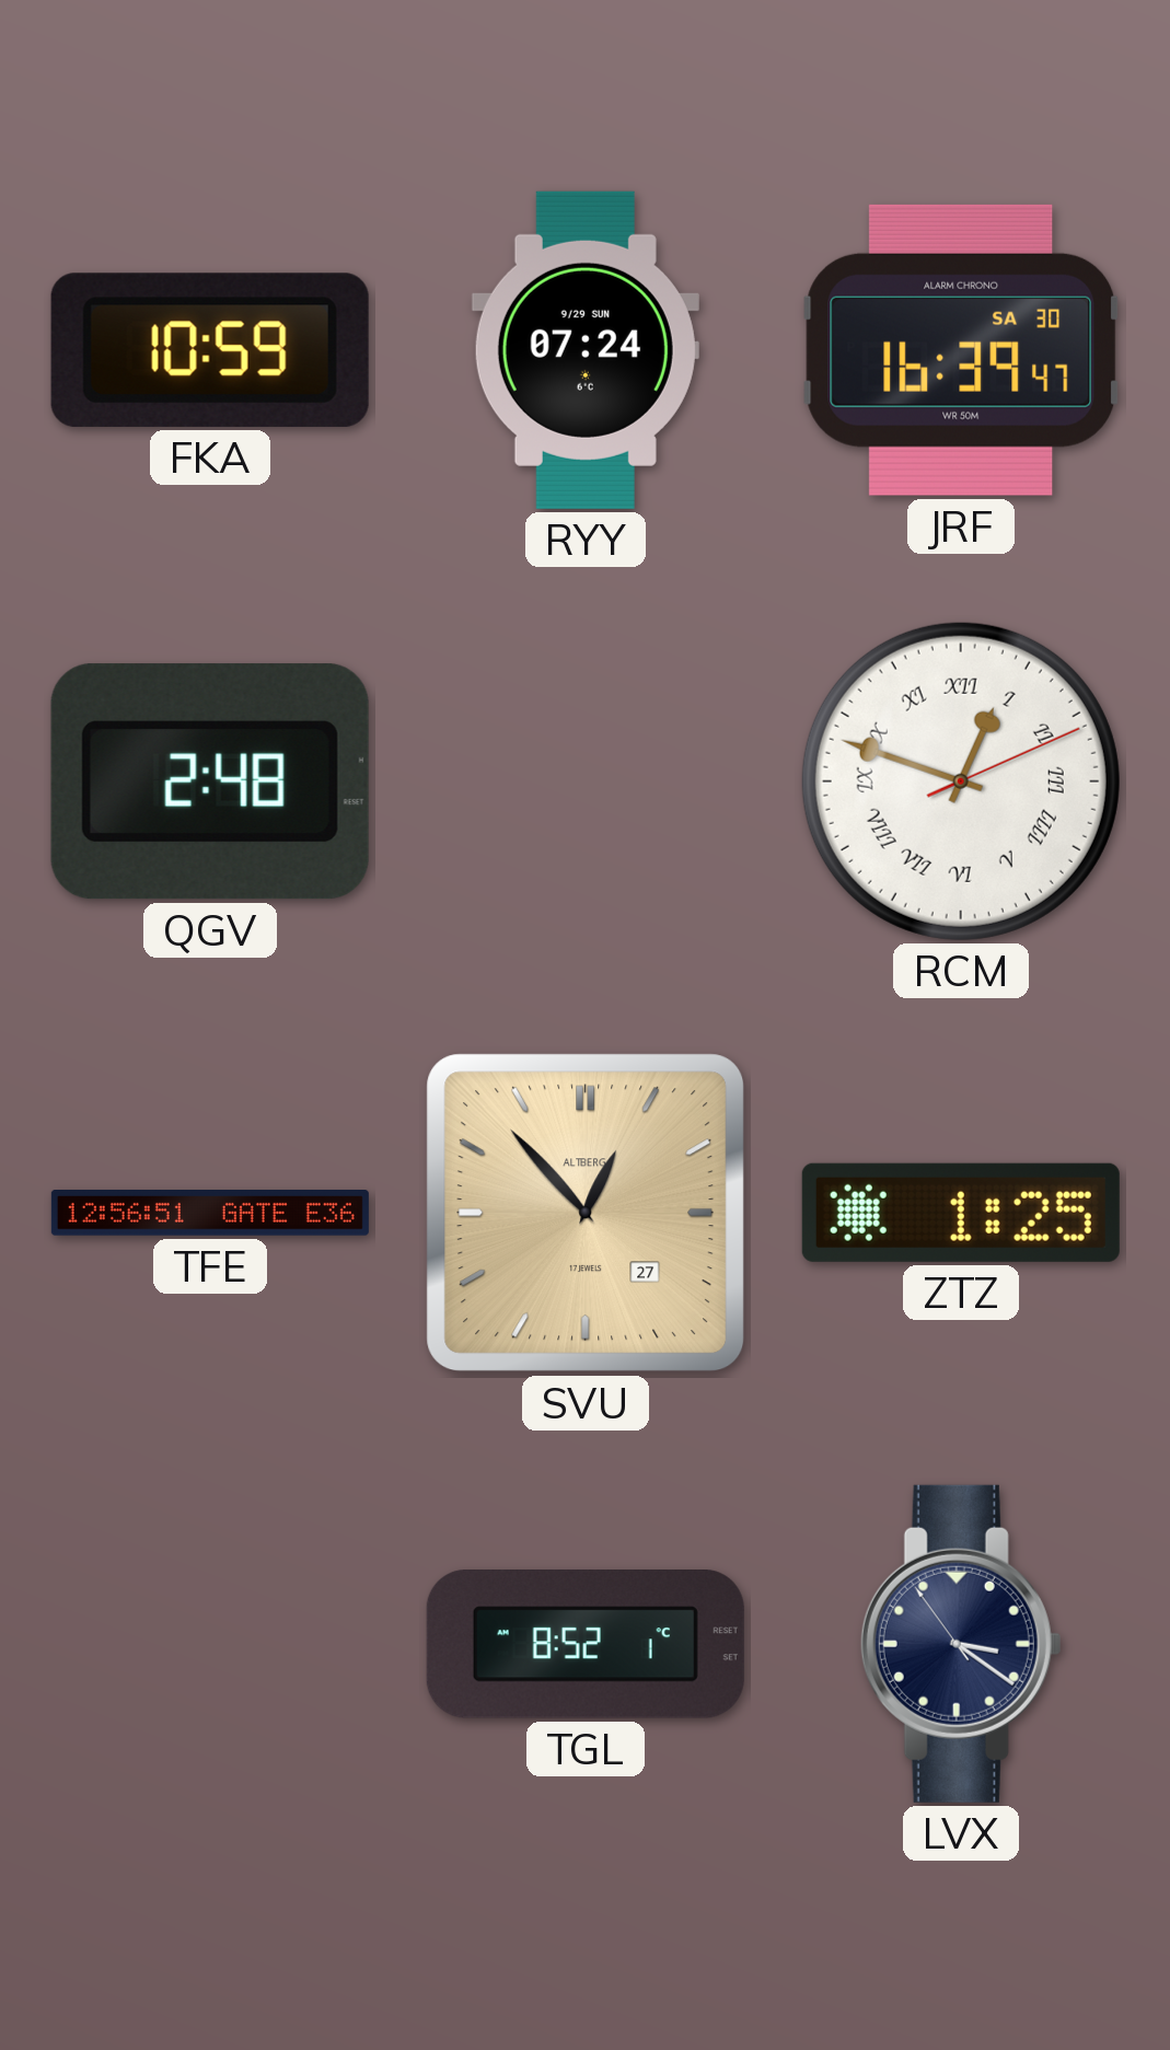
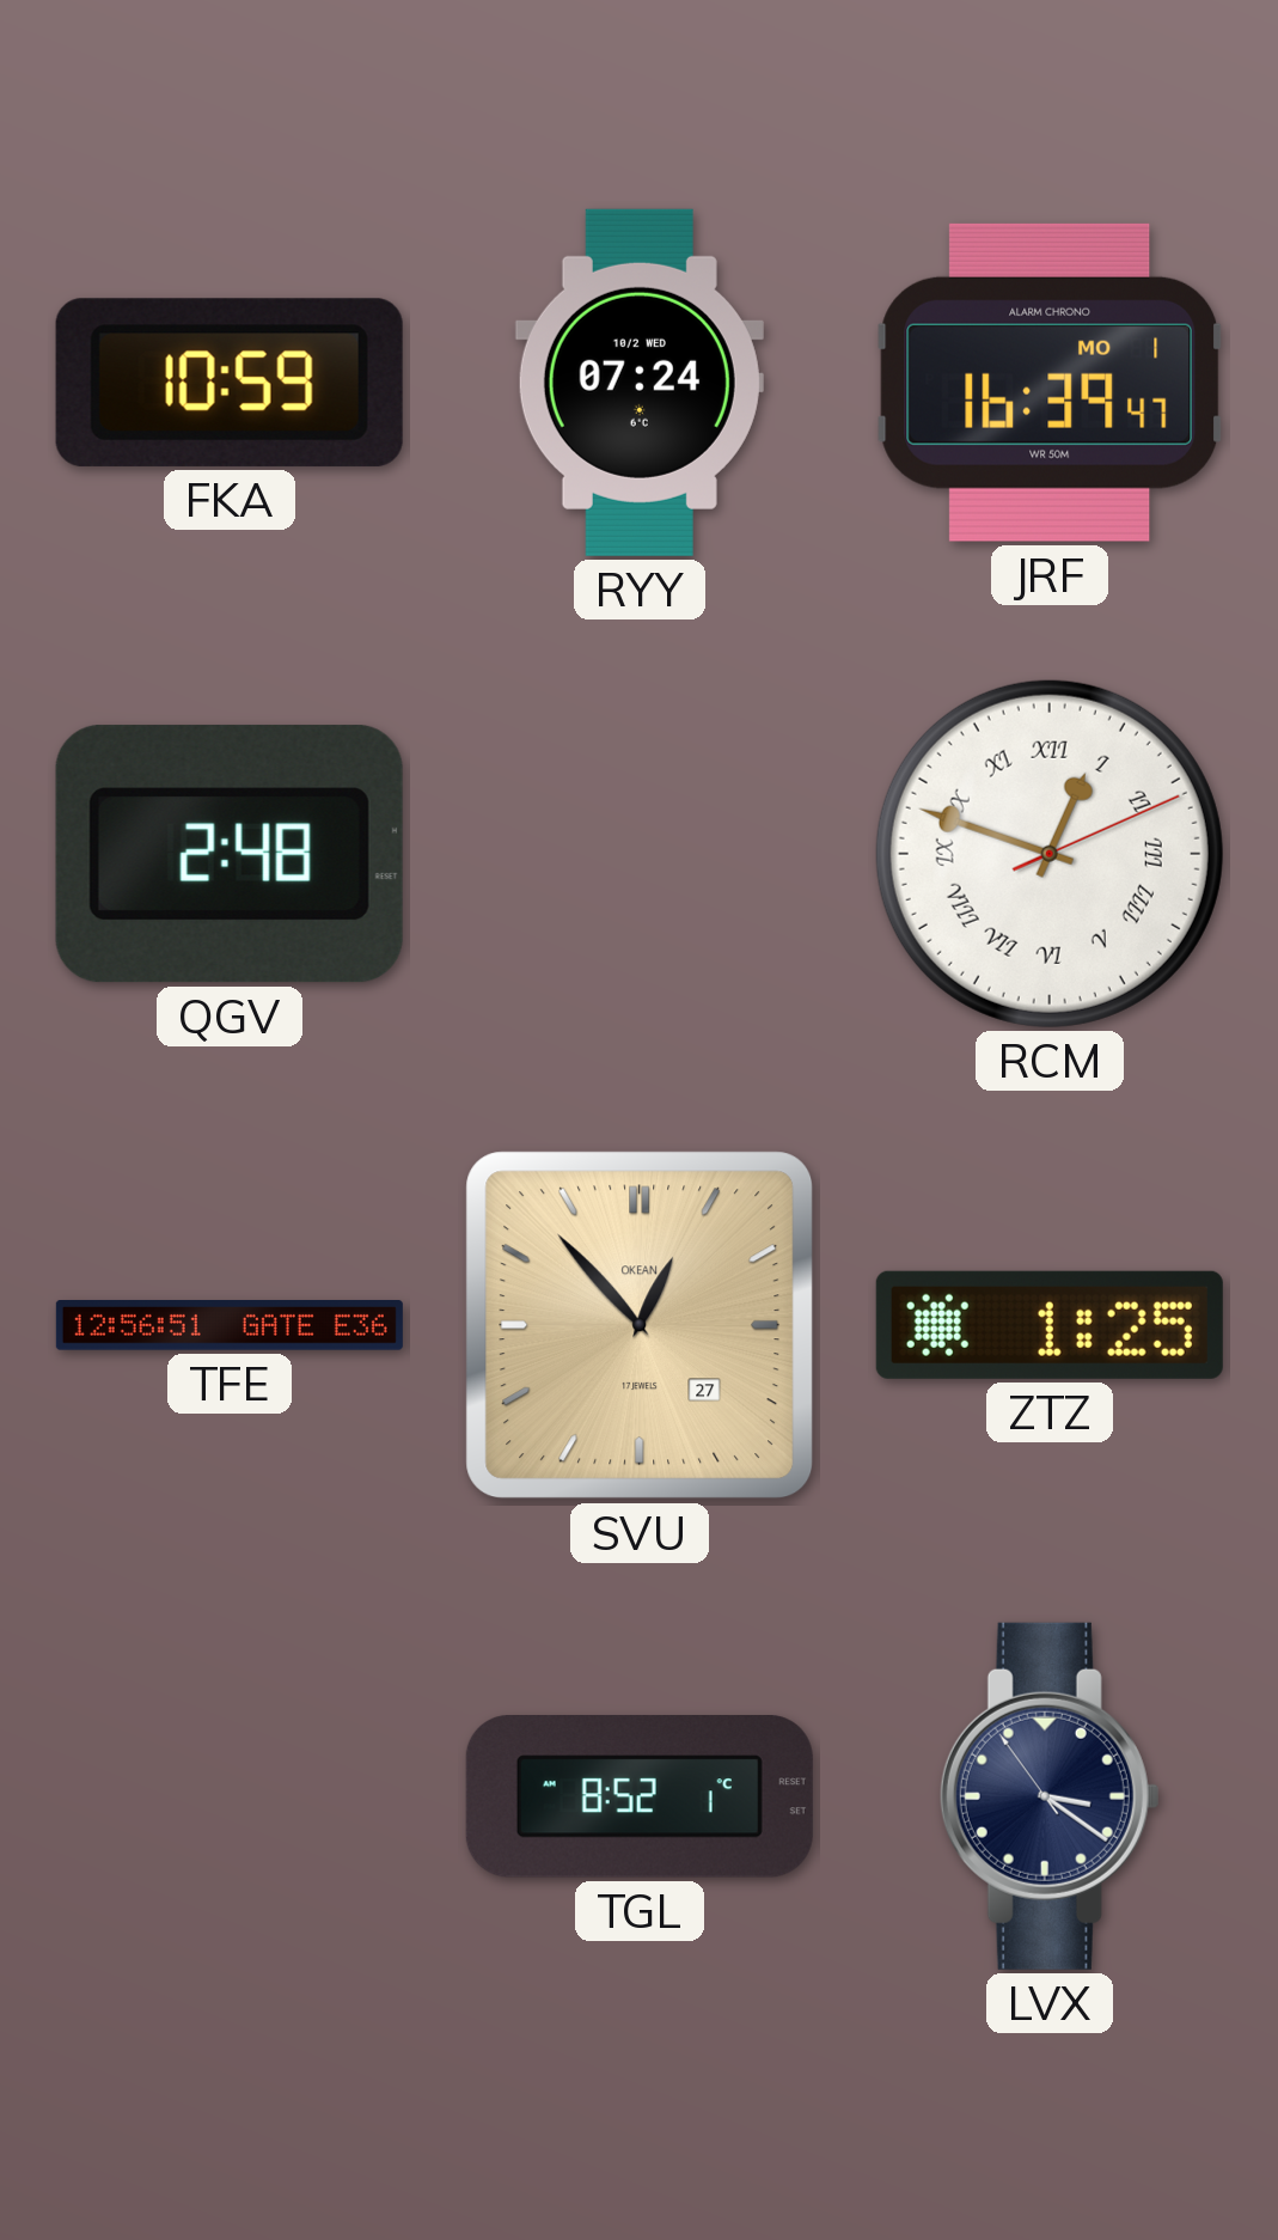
RYY date: 9/29 SUN -> 10/2 WED (640, 383)
JRF date: SA 30 -> MO 1 (1050, 383)
SVU brand: ALTBERG -> OKEAN (640, 1325)
